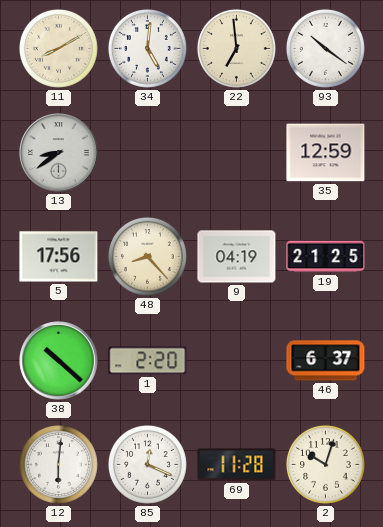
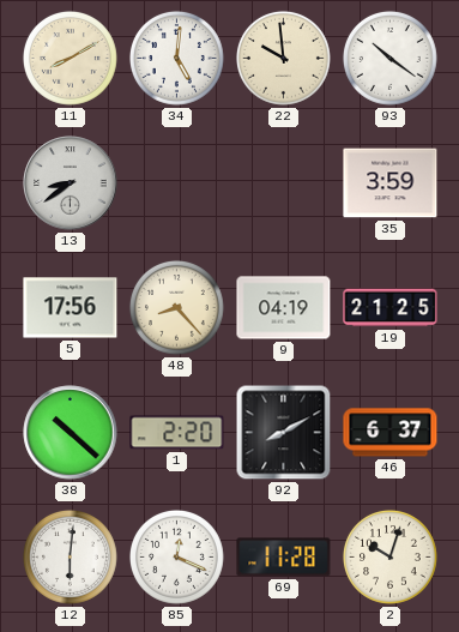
22: 6:59 -> 9:59 (283, 59)
35: 12:59 -> 3:59 (391, 183)
92: none -> 8:10 (284, 433)
